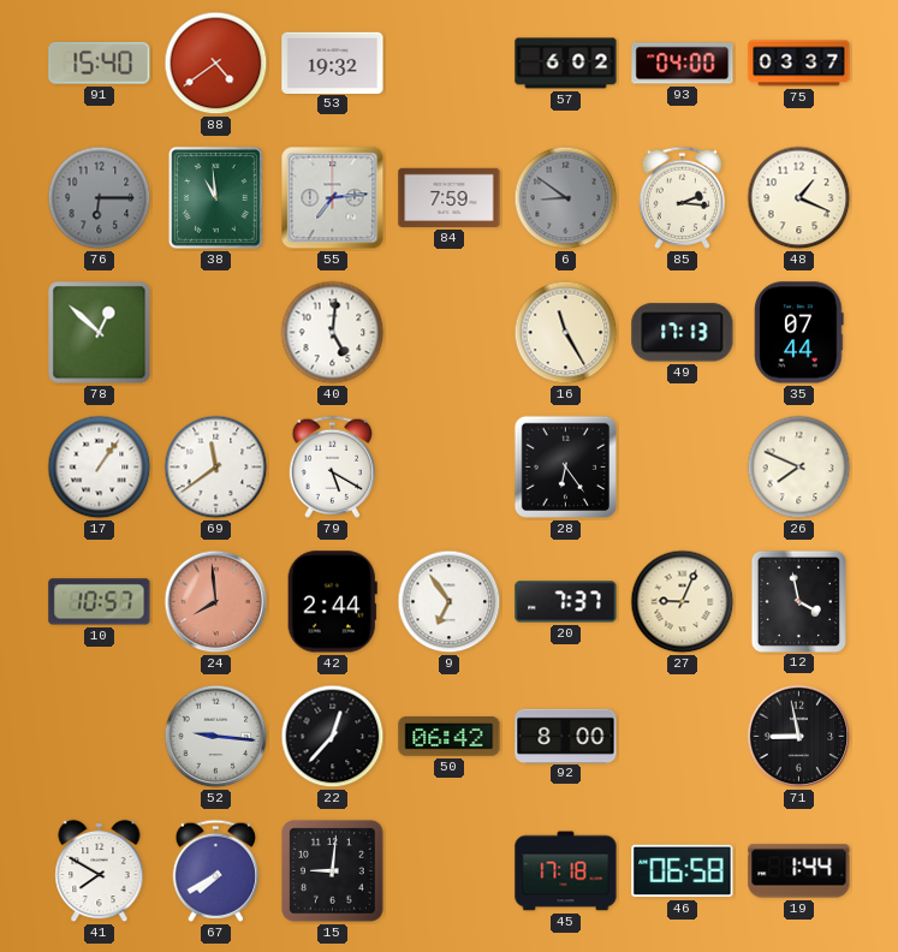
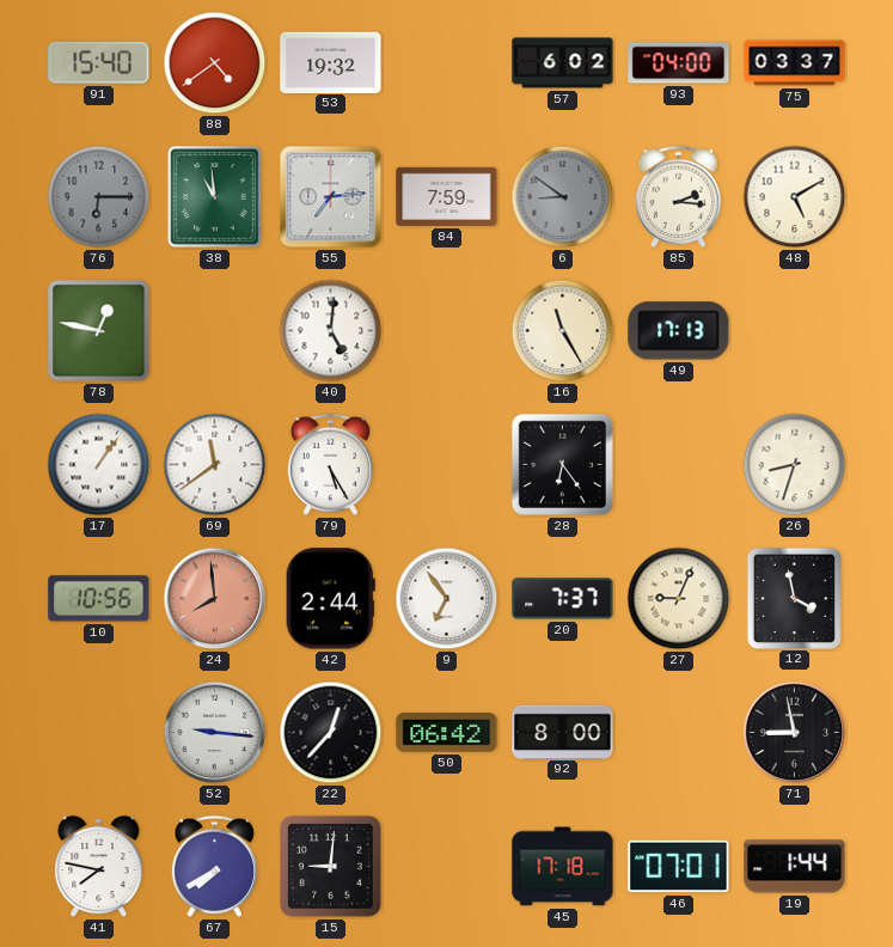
48: 1:19 -> 5:10 (795, 197)
78: 12:52 -> 12:47 (99, 331)
35: 07:44 -> none (799, 333)
79: 5:20 -> 5:25 (330, 464)
26: 7:49 -> 8:33 (795, 465)
10: 10:57 -> 10:56 (99, 599)
41: 7:50 -> 7:47 (99, 867)
46: 06:58 -> 07:01 (679, 867)
